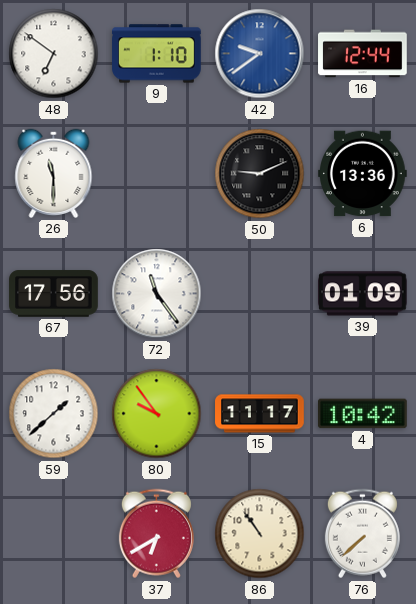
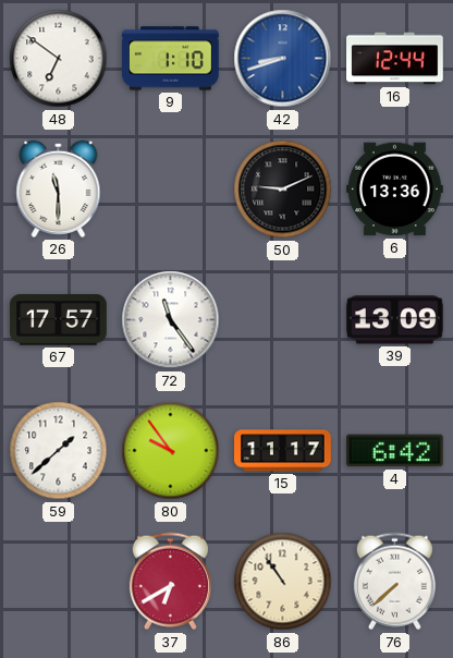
42: 9:39 -> 8:42 (283, 59)
67: 17:56 -> 17:57 (59, 320)
39: 01:09 -> 13:09 (395, 320)
4: 10:42 -> 6:42 (395, 451)
